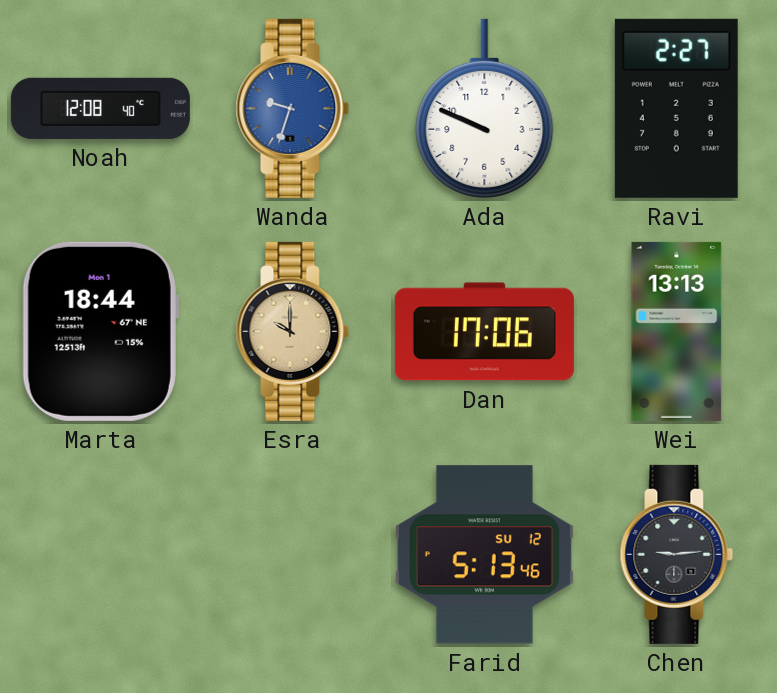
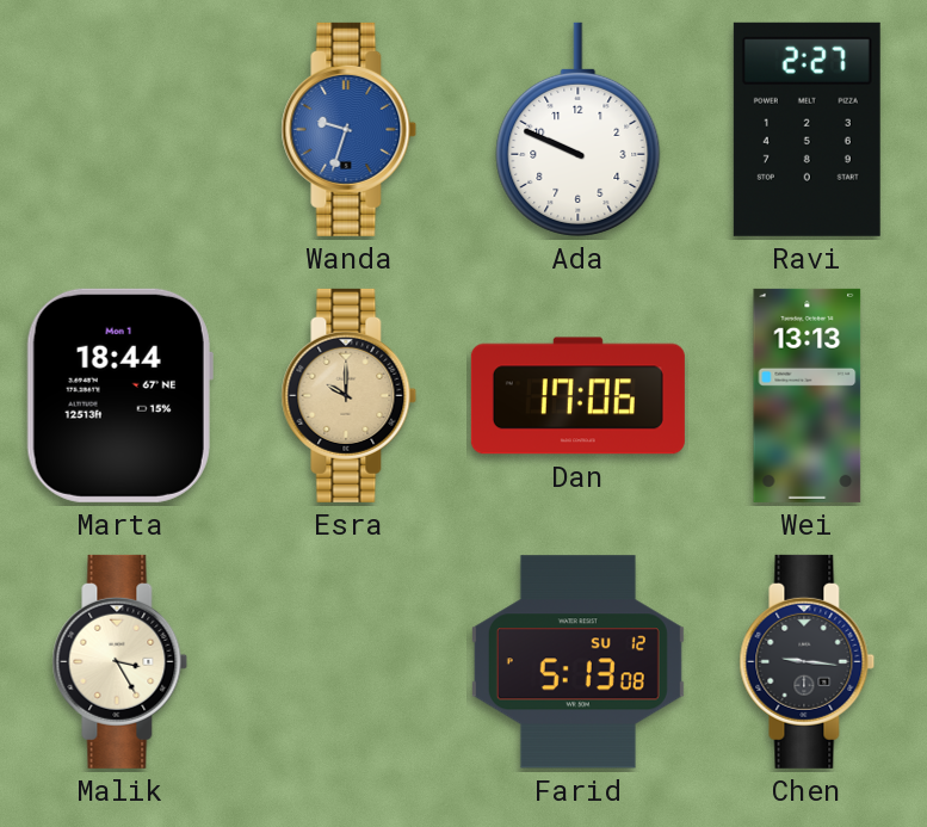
Noah: 12:08 -> none (100, 108)
Malik: none -> 3:25 (120, 661)
Farid: 5:13:46 -> 5:13:08 (577, 662)
Chen: 9:14 -> 9:16 (808, 661)
